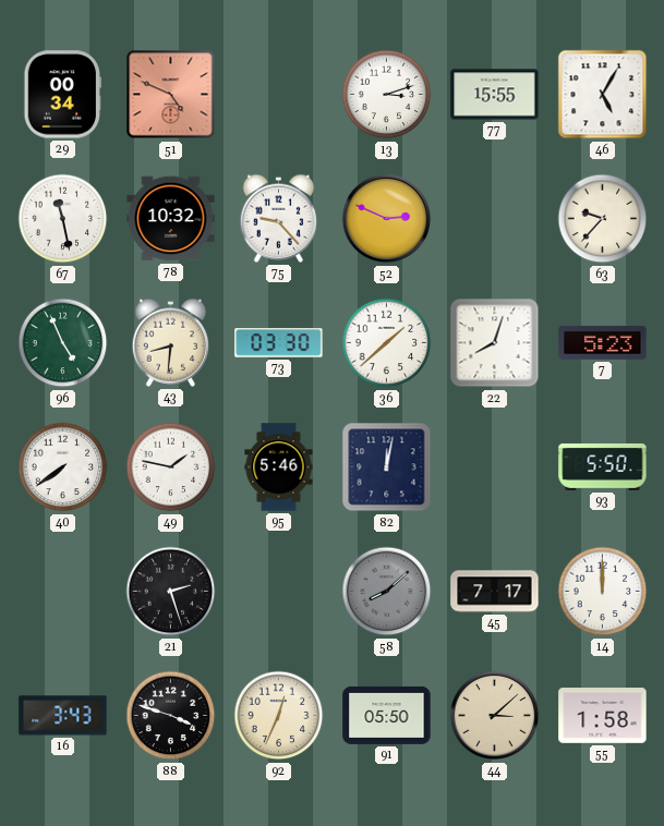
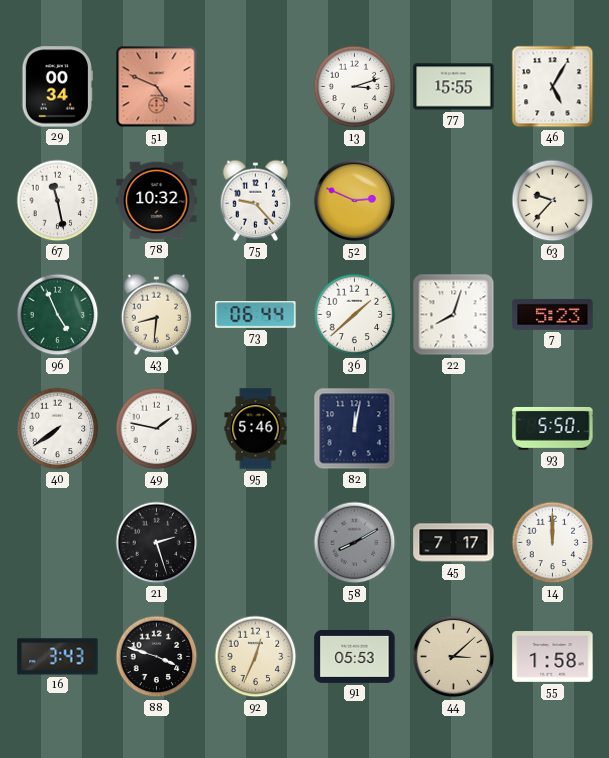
73: 03:30 -> 06:44 (256, 315)
58: 8:08 -> 8:10 (355, 543)
91: 05:50 -> 05:53 (355, 656)
